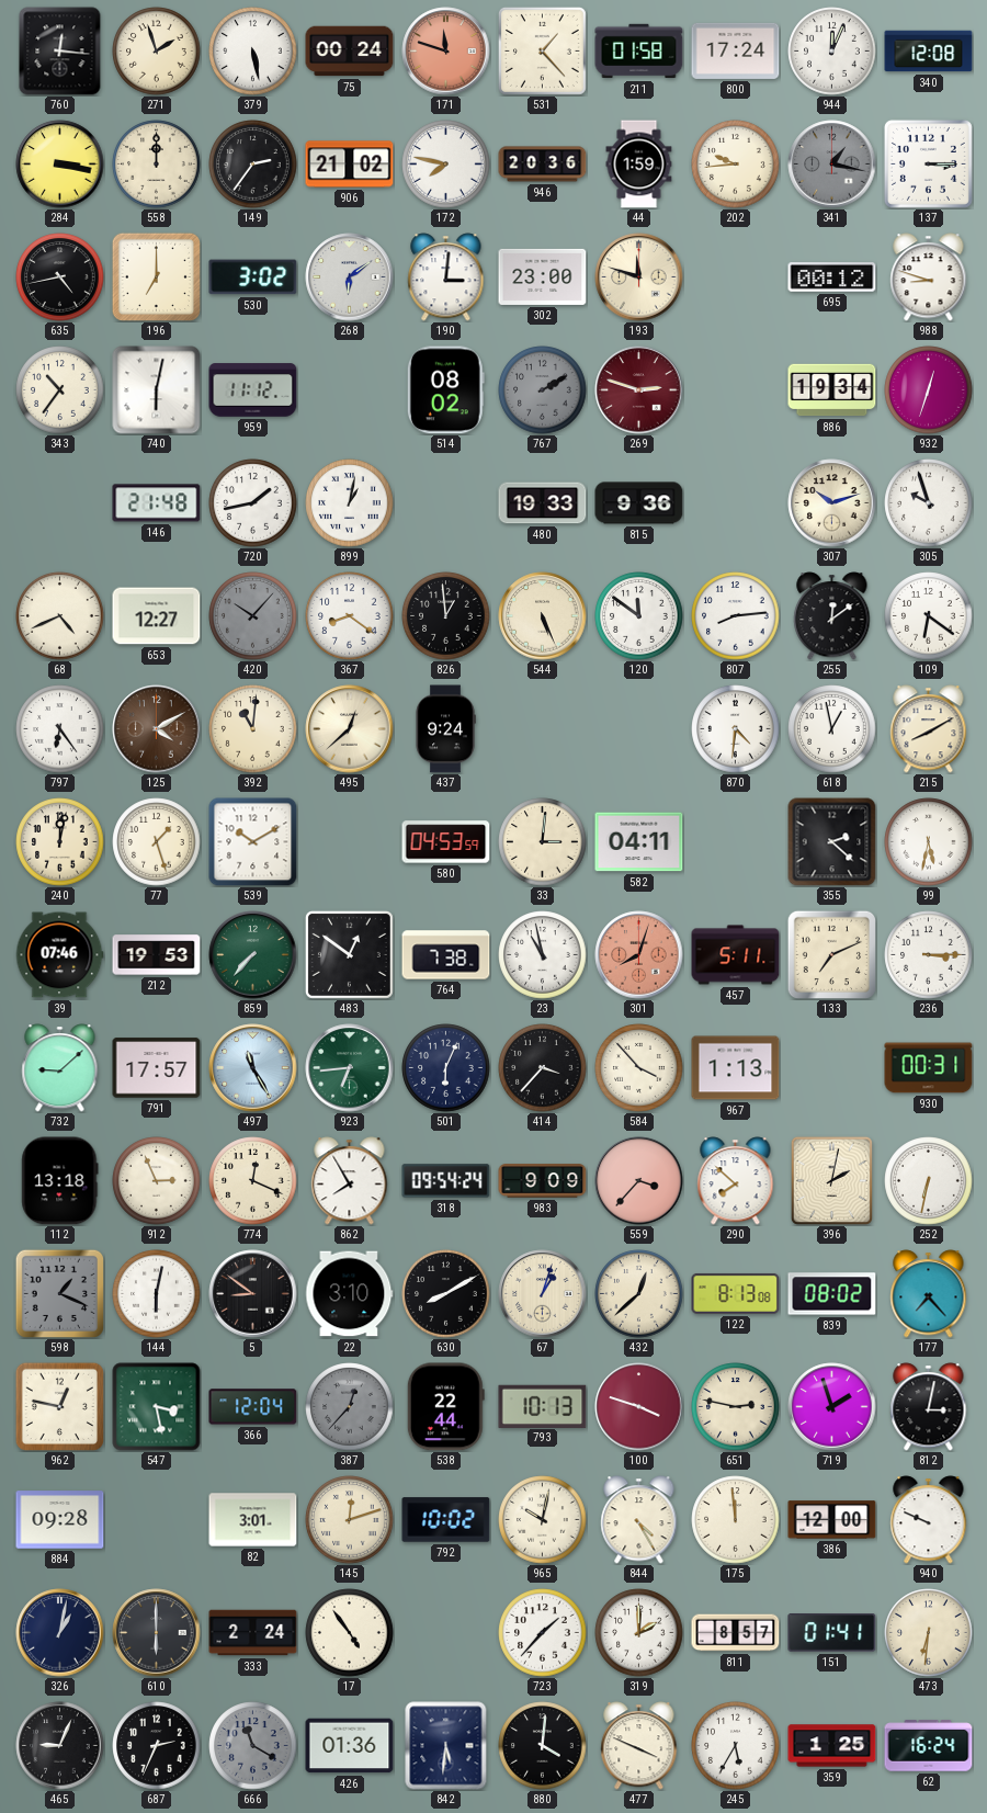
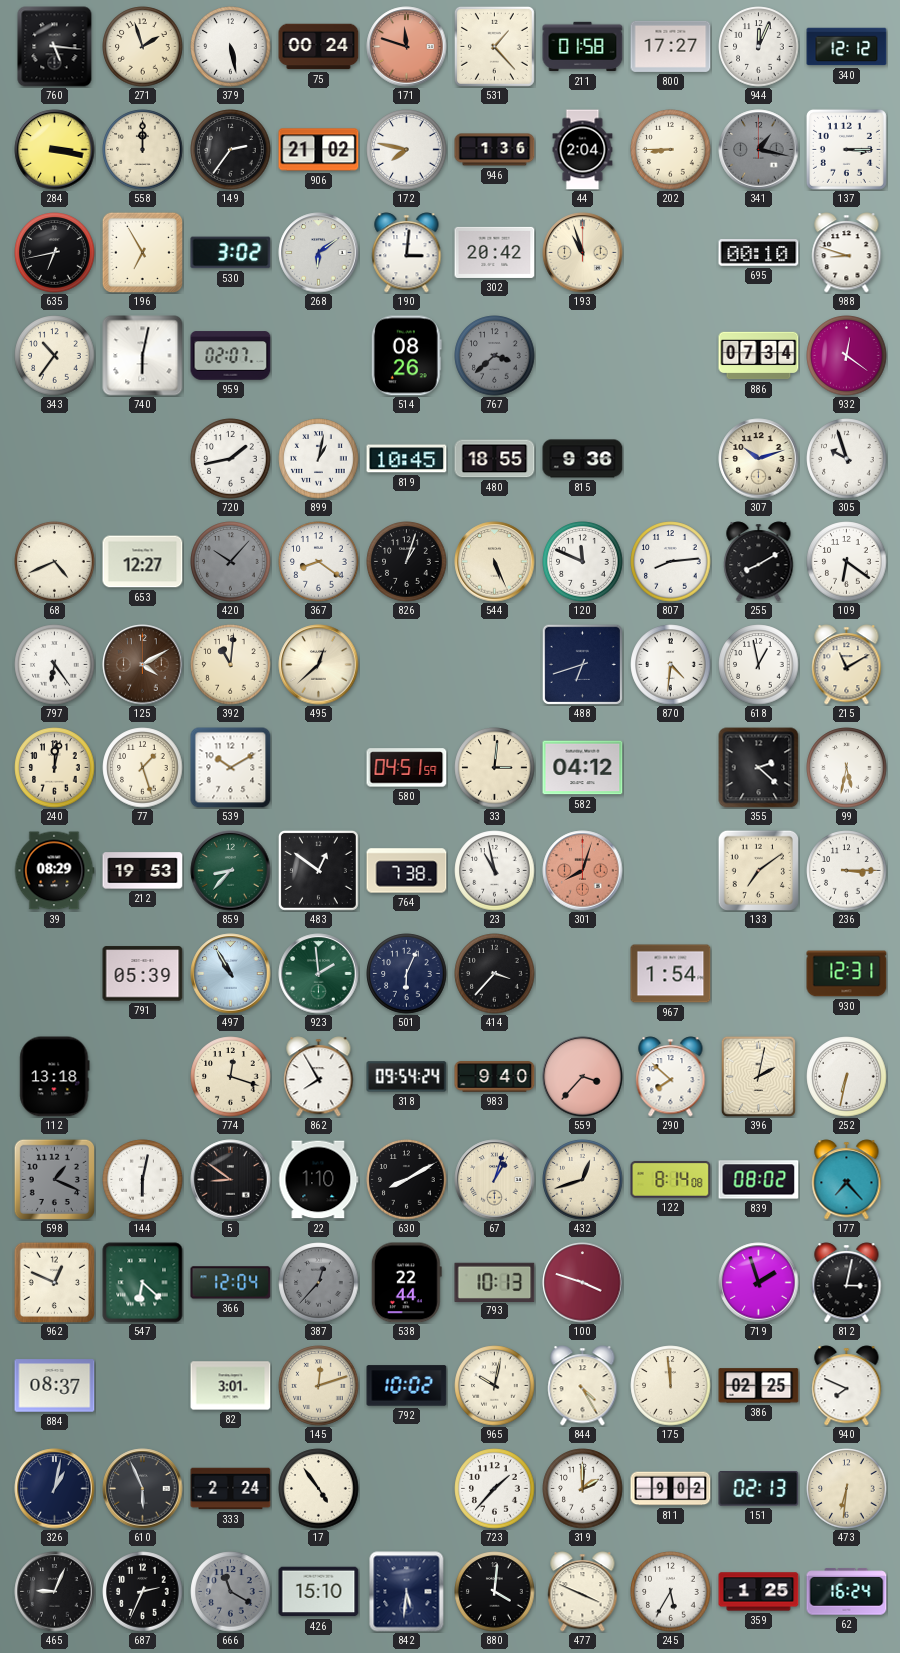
760: 12:16 -> 5:16 (55, 47)
800: 17:24 -> 17:27 (671, 46)
340: 12:08 -> 12:12 (847, 47)
946: 20:36 -> 1:36 (495, 150)
44: 1:59 -> 2:04 (583, 150)
202: 9:44 -> 8:45 (671, 150)
635: 4:43 -> 6:43 (55, 253)
196: 7:00 -> 6:55 (142, 252)
302: 23:00 -> 20:42 (495, 252)
193: 11:48 -> 10:57 (583, 253)
695: 00:12 -> 00:10 (759, 253)
959: 11:12 -> 02:07 (231, 356)
514: 08:02 -> 08:26 (406, 356)
767: 2:10 -> 3:38 (495, 356)
269: 2:48 -> none (639, 390)
886: 19:34 -> 07:34 (759, 356)
932: 12:33 -> 12:21 (847, 356)
146: 21:48 -> none (157, 503)
819: none -> 10:45 (407, 459)
480: 19:33 -> 18:55 (495, 459)
826: 12:59 -> 1:03 (407, 562)
120: 11:51 -> 11:49 (583, 562)
255: 12:09 -> 8:10 (759, 562)
437: 9:24 -> none (445, 729)
488: none -> 6:42 (582, 664)
215: 8:10 -> 11:10 (847, 665)
580: 04:53 -> 04:51 (407, 768)
582: 04:11 -> 04:12 (583, 768)
39: 07:46 -> 08:29 (54, 871)
859: 7:37 -> 8:37 (231, 871)
457: 5:11 -> none (736, 955)
133: 7:11 -> 7:09 (758, 870)
732: 9:08 -> none (60, 1068)
791: 17:57 -> 05:39 (143, 974)
497: 11:25 -> 10:55 (231, 974)
923: 6:44 -> 1:59 (319, 974)
584: 3:53 -> none (639, 1068)
967: 1:13 -> 1:54 (671, 974)
930: 00:31 -> 12:31 (847, 974)
912: 2:56 -> none (157, 1181)
774: 12:19 -> 12:18 (231, 1077)
983: 9:09 -> 9:40 (495, 1077)
22: 3:10 -> 1:10 (319, 1180)
432: 12:38 -> 12:42 (583, 1180)
122: 8:13 -> 8:14 (671, 1179)
962: 12:47 -> 12:49 (54, 1282)
547: 3:28 -> 6:22 (143, 1283)
651: 2:47 -> none (736, 1407)
884: 09:28 -> 08:37 (55, 1386)
386: 12:00 -> 02:25 (759, 1386)
940: 9:49 -> 7:49 (847, 1386)
610: 6:00 -> 5:56 (143, 1489)
811: 8:57 -> 9:02 (671, 1489)
151: 01:41 -> 02:13 (759, 1489)
426: 01:36 -> 15:10 (319, 1592)
